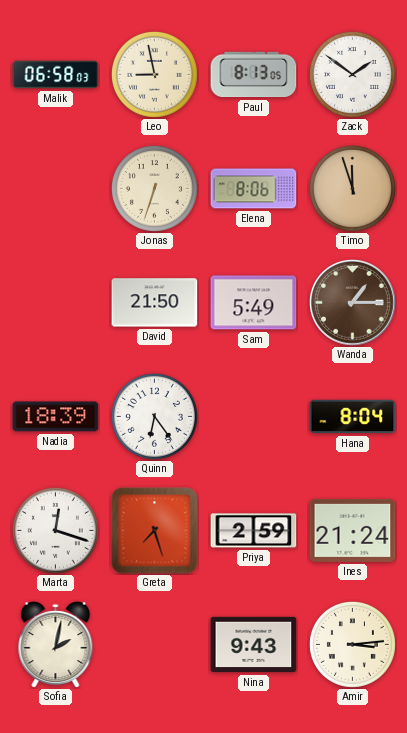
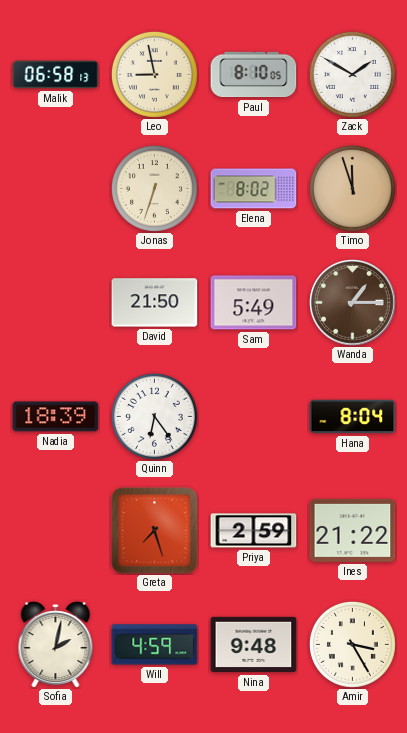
Malik: 06:58:03 -> 06:58:13 (56, 75)
Paul: 8:13 -> 8:10 (254, 75)
Zack: 1:51 -> 1:50 (352, 74)
Elena: 8:06 -> 8:02 (254, 189)
Marta: 12:18 -> none (55, 530)
Ines: 21:24 -> 21:22 (353, 530)
Will: none -> 4:59 (155, 645)
Nina: 9:43 -> 9:48 (254, 645)
Amir: 3:14 -> 3:25 (352, 644)
